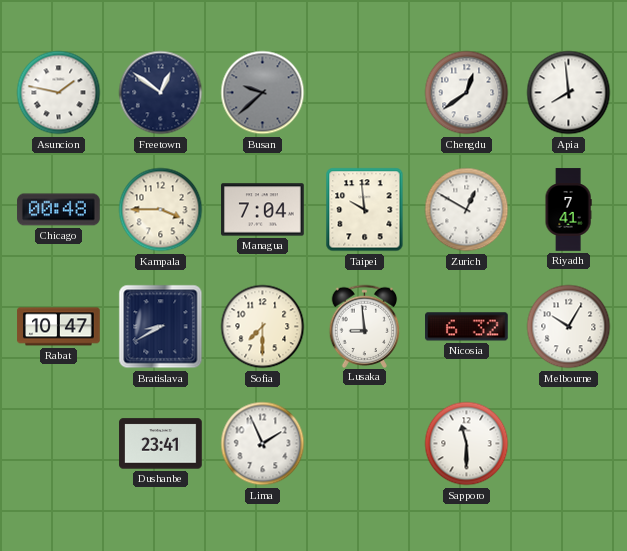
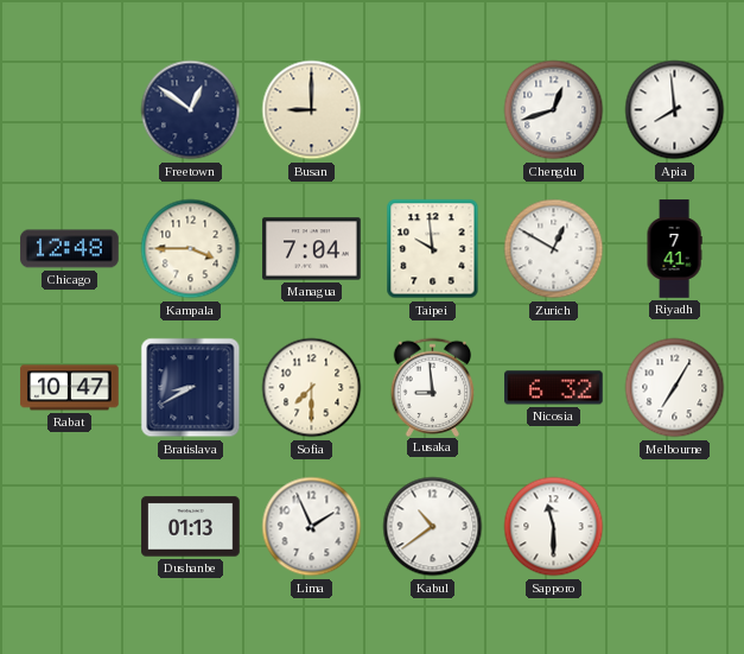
Asuncion: 1:47 -> none (59, 93)
Busan: 9:38 -> 9:00 (312, 110)
Busan dial: grey -> cream (312, 110)
Chengdu: 12:39 -> 12:42 (554, 110)
Chicago: 00:48 -> 12:48 (70, 249)
Melbourne: 10:05 -> 7:05 (675, 388)
Dushanbe: 23:41 -> 01:13 (191, 527)
Kabul: none -> 10:39 (433, 527)
